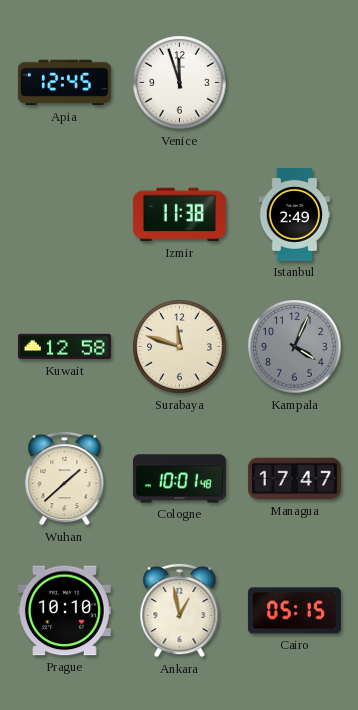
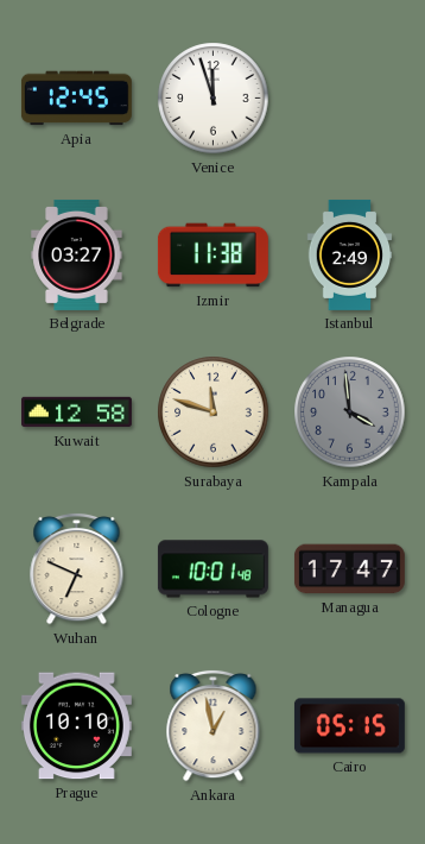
Belgrade: none -> 03:27 (77, 254)
Kampala: 4:04 -> 3:59 (350, 412)
Wuhan: 1:38 -> 6:49 (77, 568)
